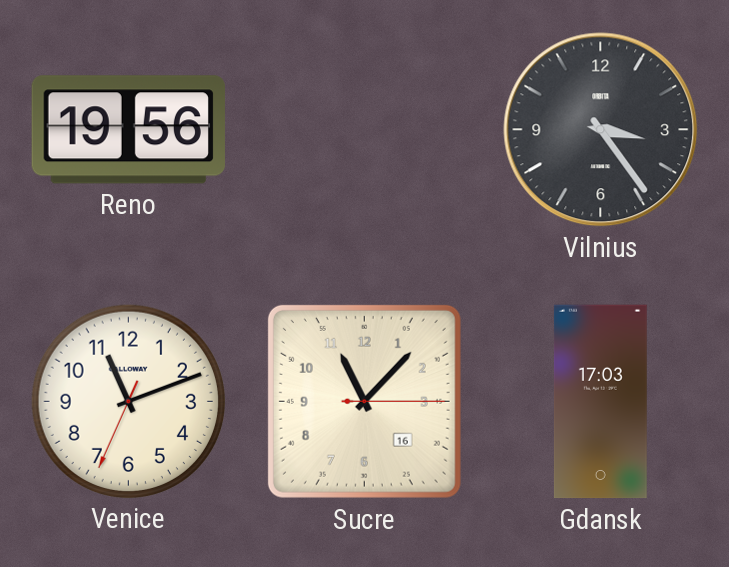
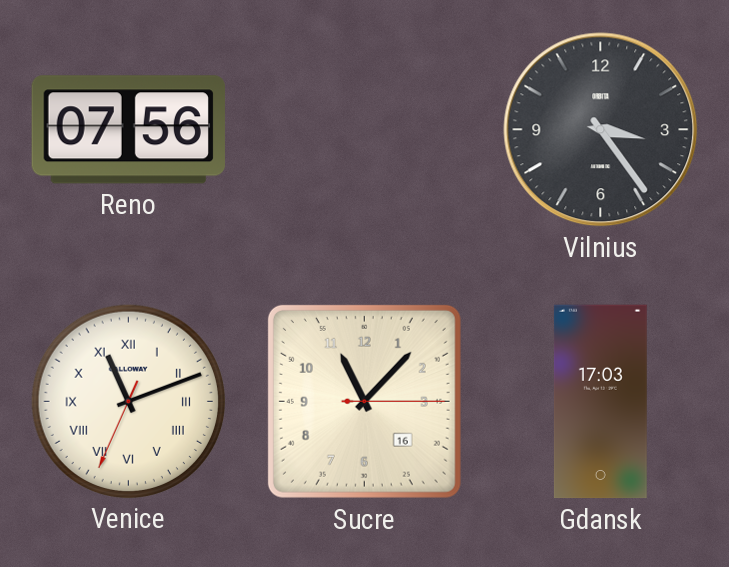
Reno: 19:56 -> 07:56 (128, 130)
Venice numerals: Arabic -> Roman (128, 401)
